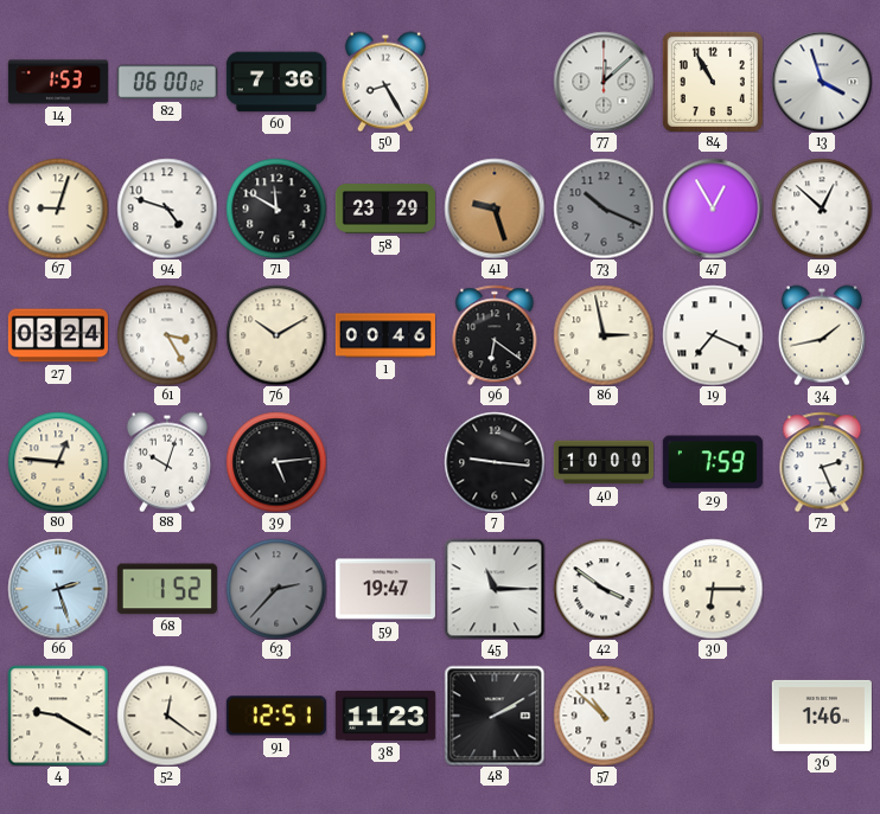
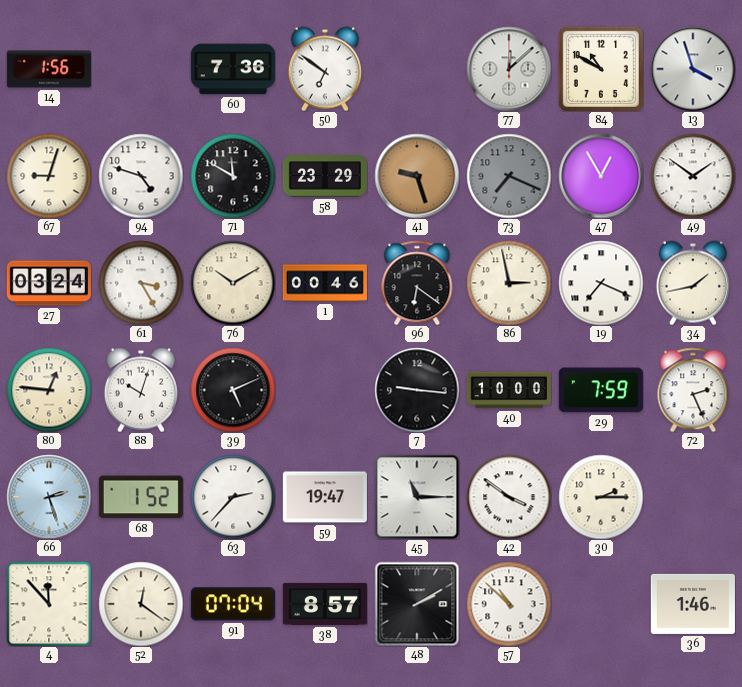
14: 1:53 -> 1:56 (49, 69)
82: 06:00 -> none (167, 82)
50: 8:25 -> 6:51 (325, 69)
84: 10:55 -> 10:50 (601, 69)
73: 10:19 -> 7:19 (509, 176)
49: 12:52 -> 1:51 (693, 176)
39: 5:14 -> 5:11 (233, 390)
63 dial: grey -> white (233, 497)
30: 6:15 -> 2:15 (601, 497)
4: 9:20 -> 11:53 (49, 604)
91: 12:51 -> 07:04 (233, 604)
38: 11:23 -> 8:57 (325, 604)
